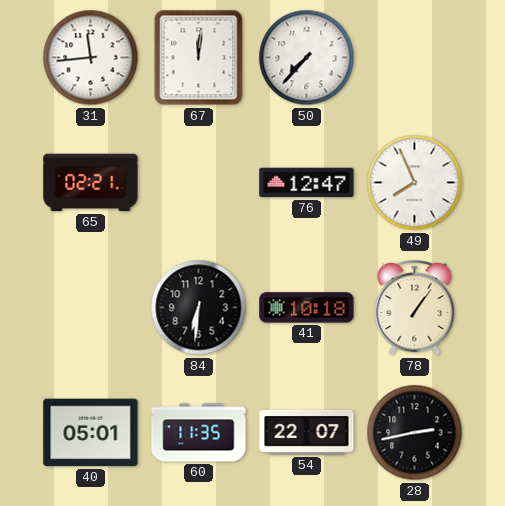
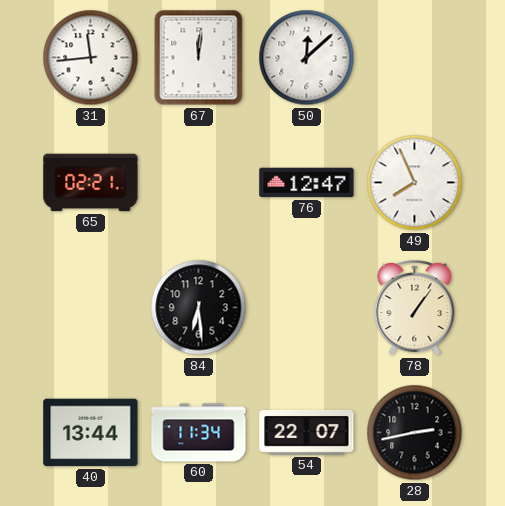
50: 7:37 -> 12:08 (307, 58)
84: 6:31 -> 6:29 (199, 308)
41: 10:18 -> none (307, 308)
40: 05:01 -> 13:44 (91, 433)
60: 11:35 -> 11:34 (199, 433)
